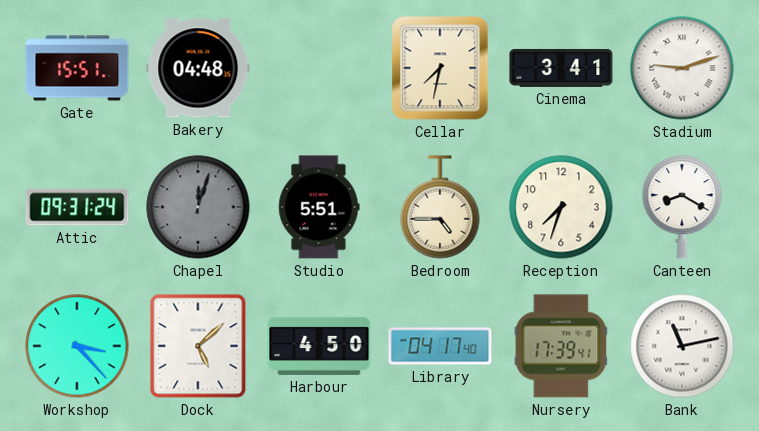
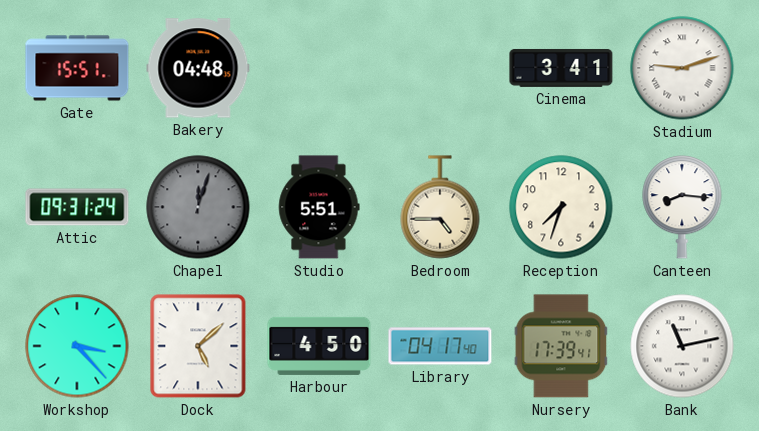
Cellar: 7:32 -> none (440, 68)
Canteen: 8:20 -> 8:16 (682, 207)
